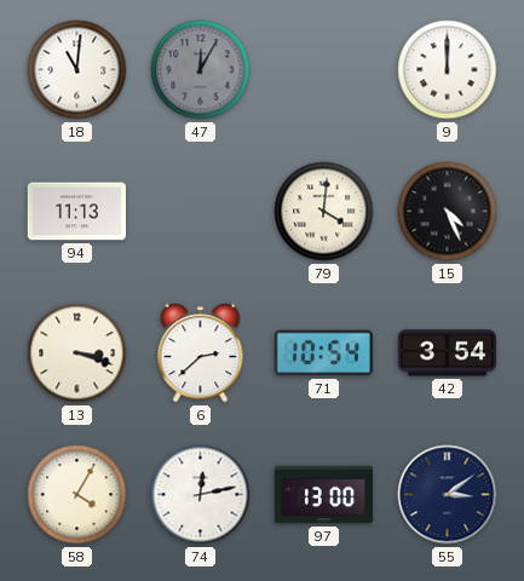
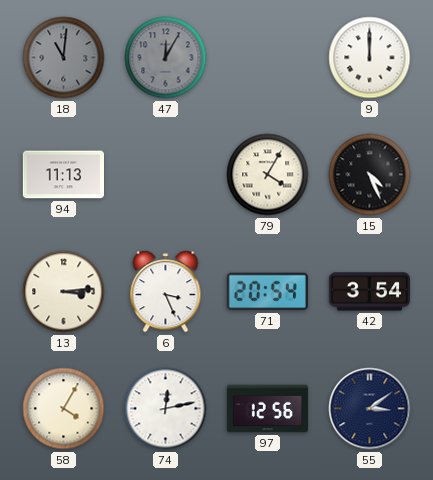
18 dial: white -> grey (64, 58)
79: 4:01 -> 4:05 (268, 175)
13: 3:18 -> 3:14 (64, 292)
6: 2:38 -> 3:26 (166, 292)
71: 10:54 -> 20:54 (267, 292)
97: 13:00 -> 12:56 (267, 409)
